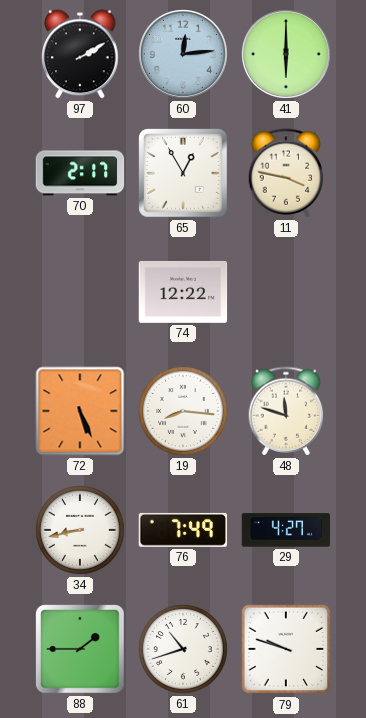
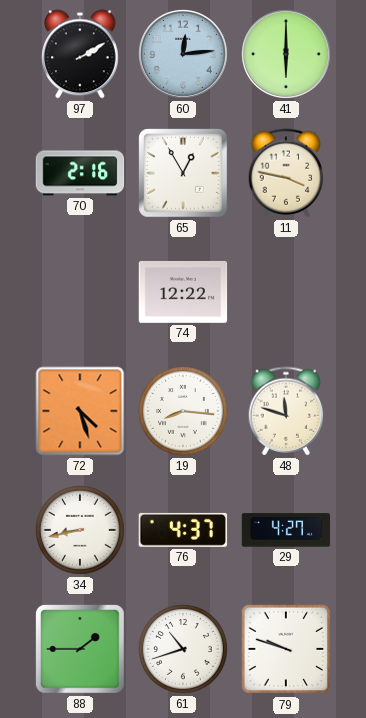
70: 2:17 -> 2:16 (80, 173)
72: 5:26 -> 4:27 (80, 411)
76: 7:49 -> 4:37 (183, 530)
